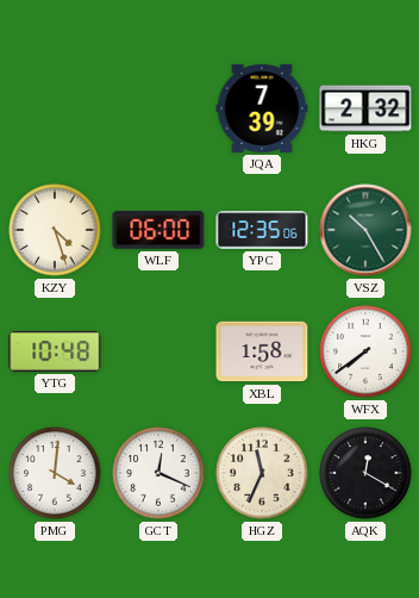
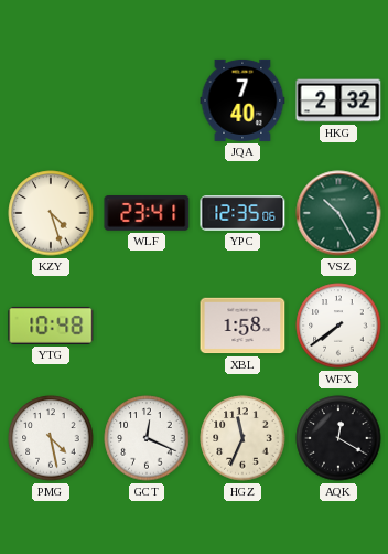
JQA: 7:39 -> 7:40 (242, 100)
WLF: 06:00 -> 23:41 (147, 214)
PMG: 4:01 -> 4:28 (51, 438)
